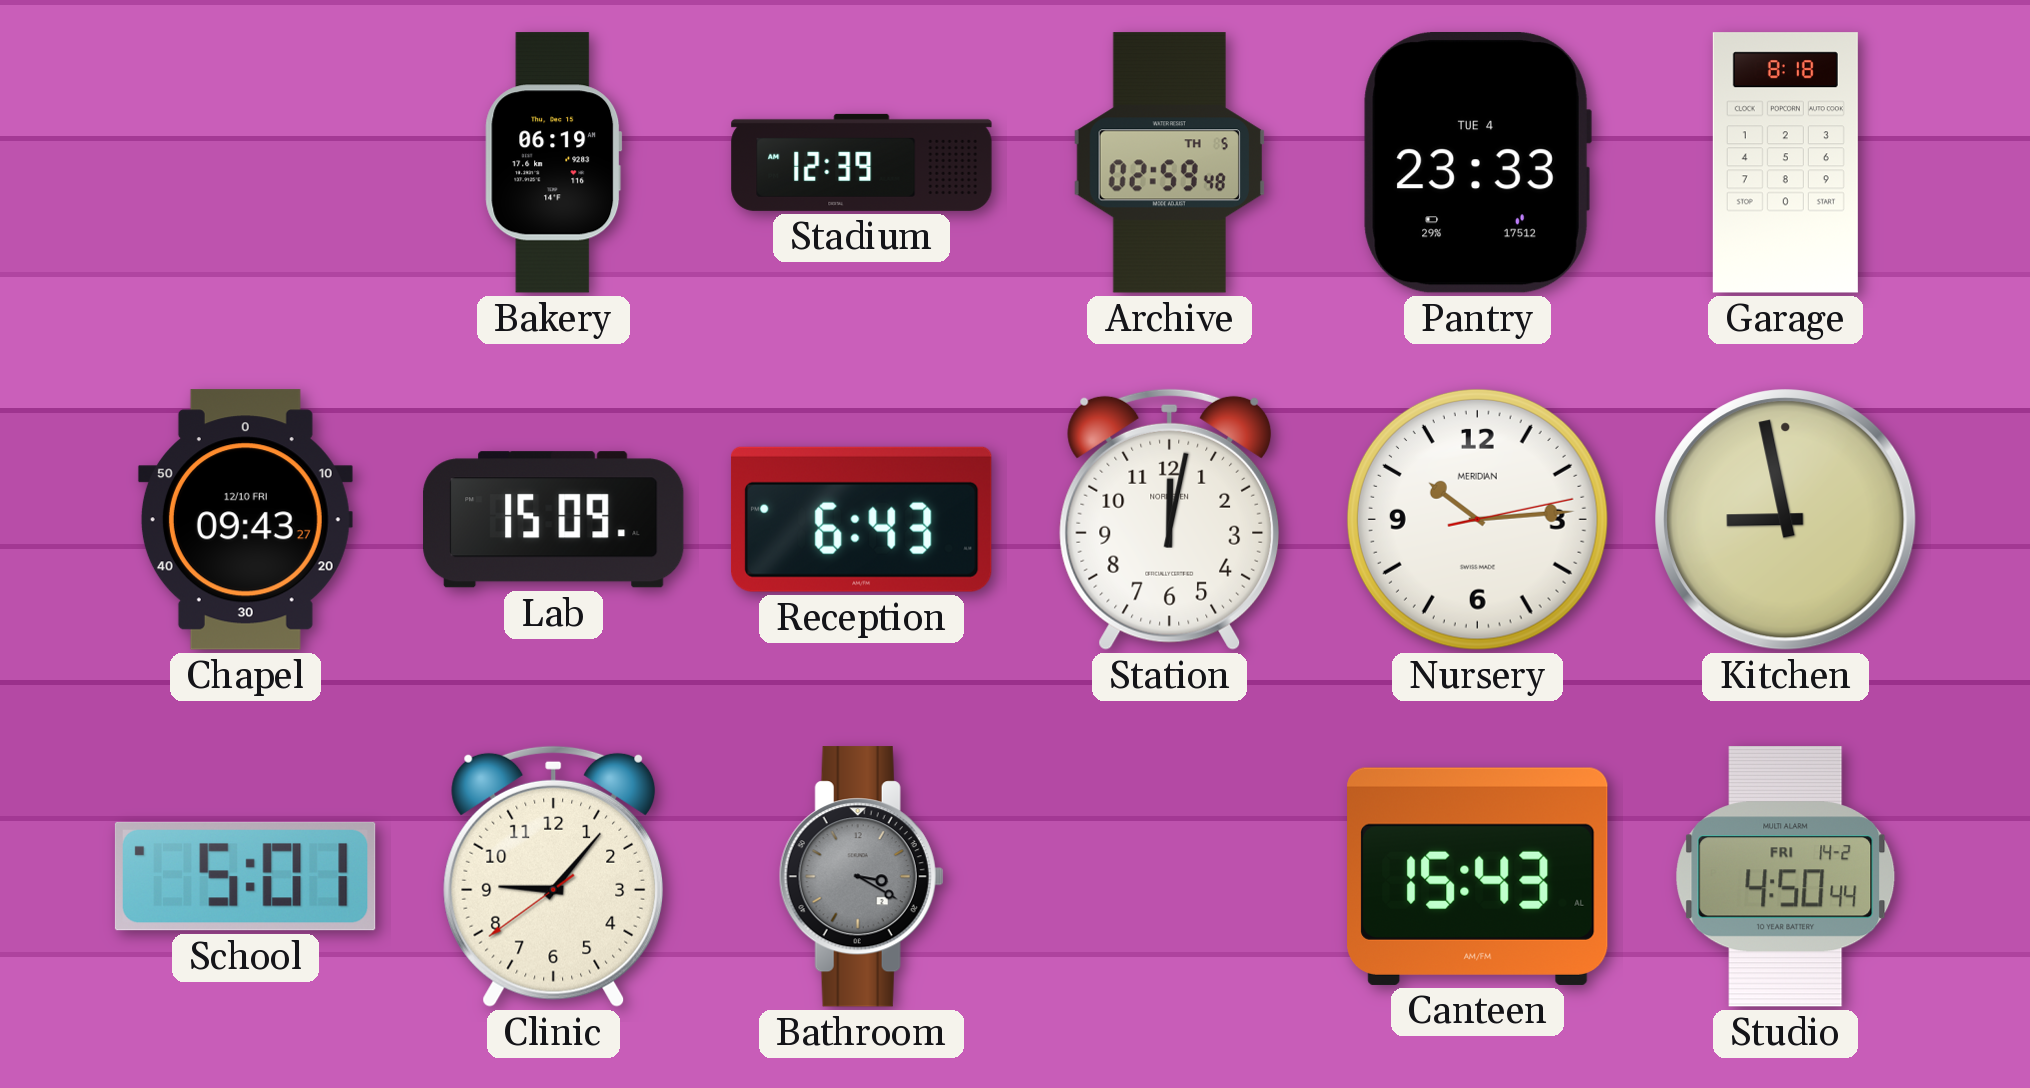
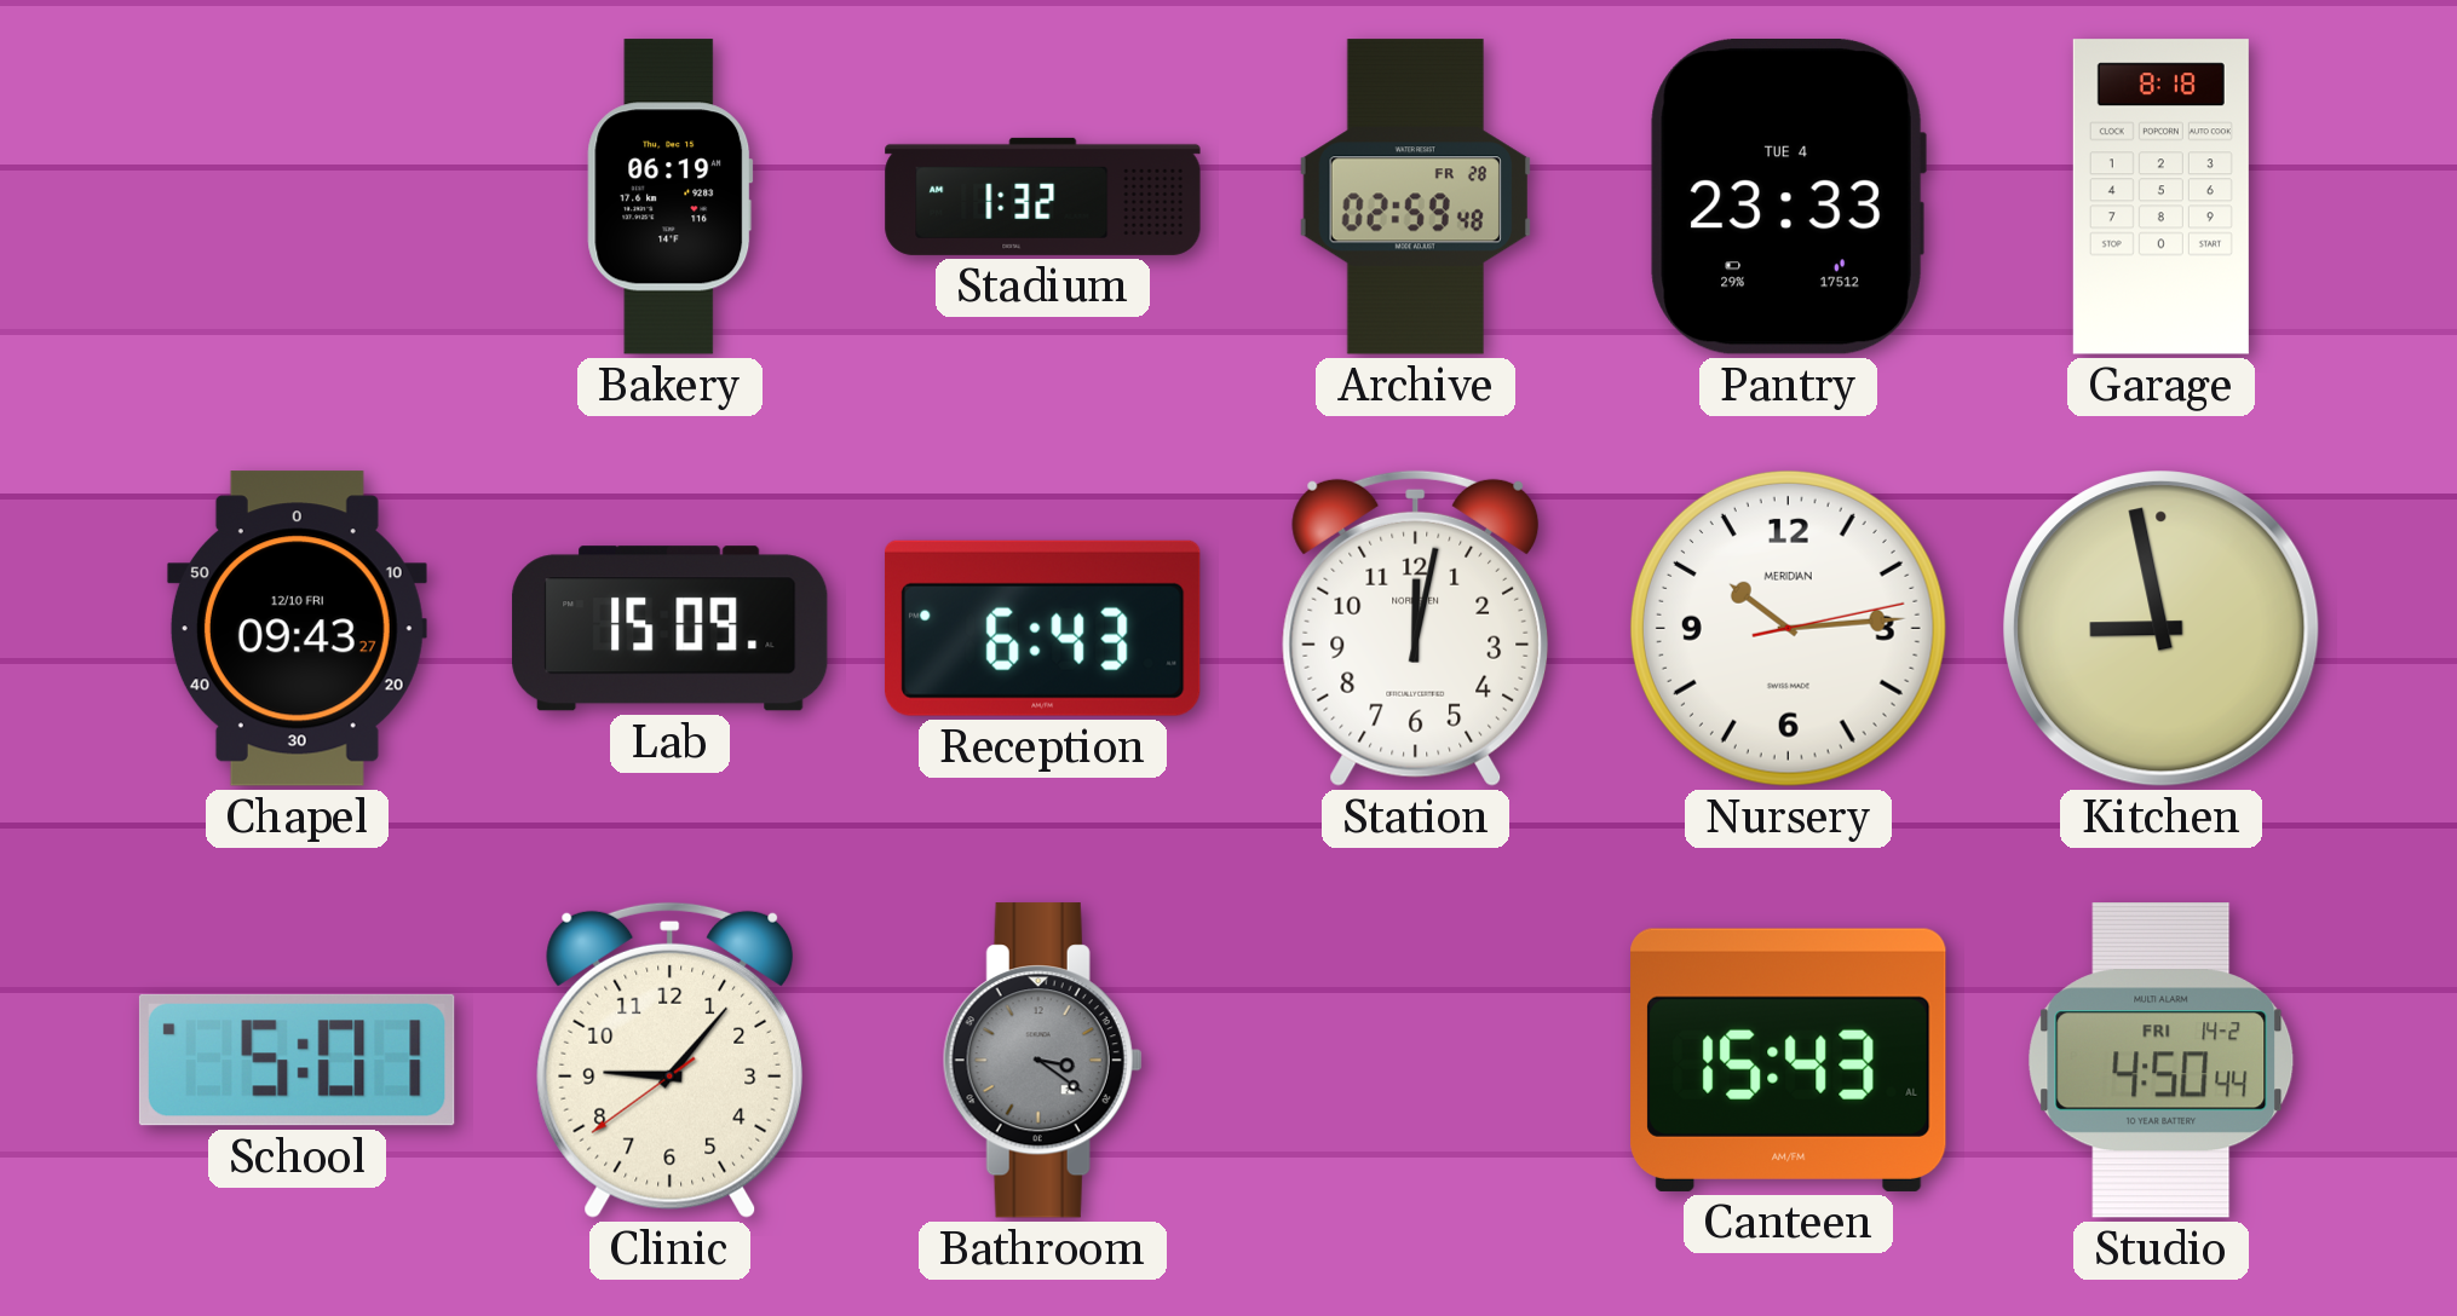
Stadium: 12:39 -> 1:32 (1043, 196)
Archive date: TH 5 -> FR 28 (1415, 197)
Bathroom: 3:20 -> 3:21 (1042, 1061)
